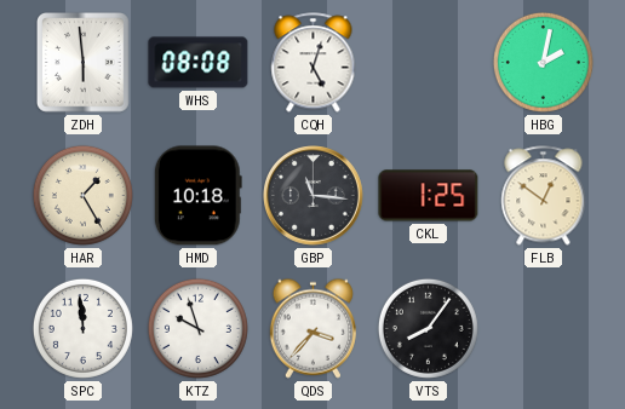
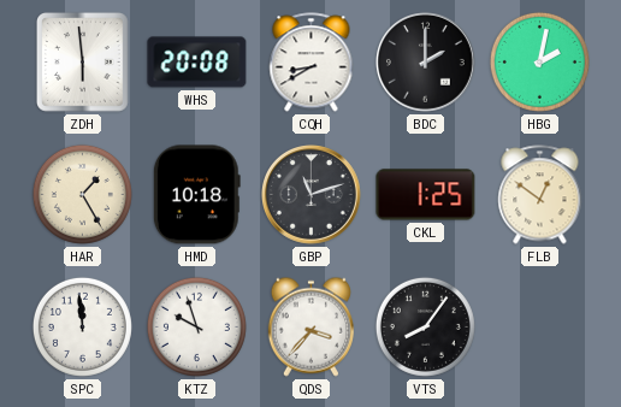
WHS: 08:08 -> 20:08 (197, 63)
CQH: 5:03 -> 8:40 (312, 63)
BDC: none -> 2:00 (426, 63)
GBP: 11:16 -> 11:12 (312, 195)
